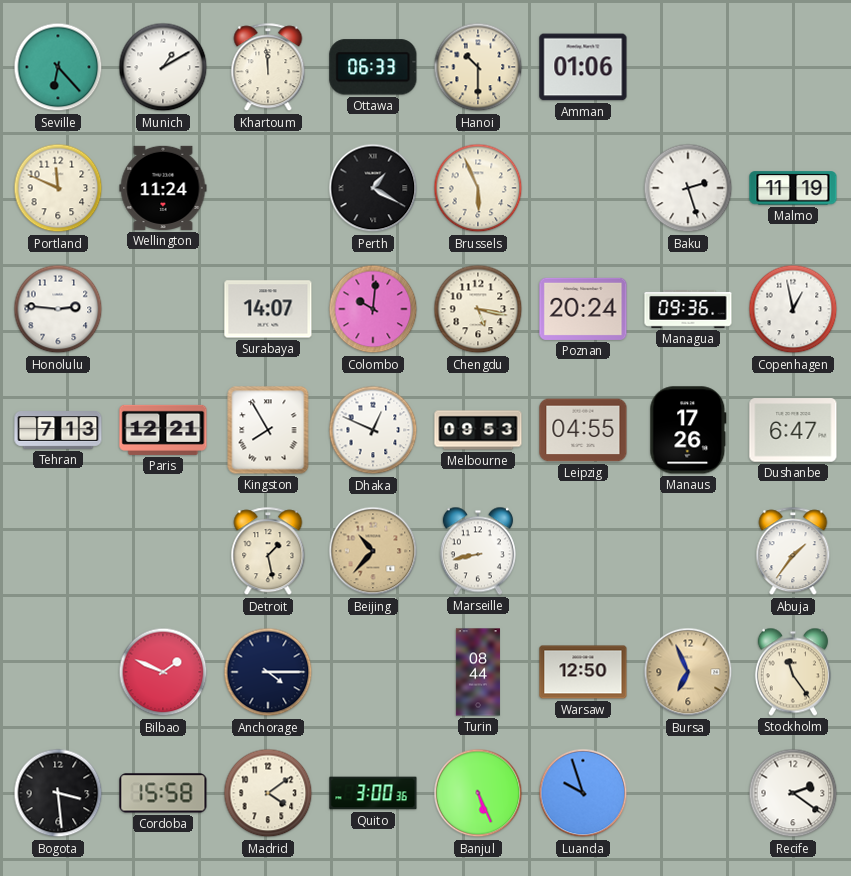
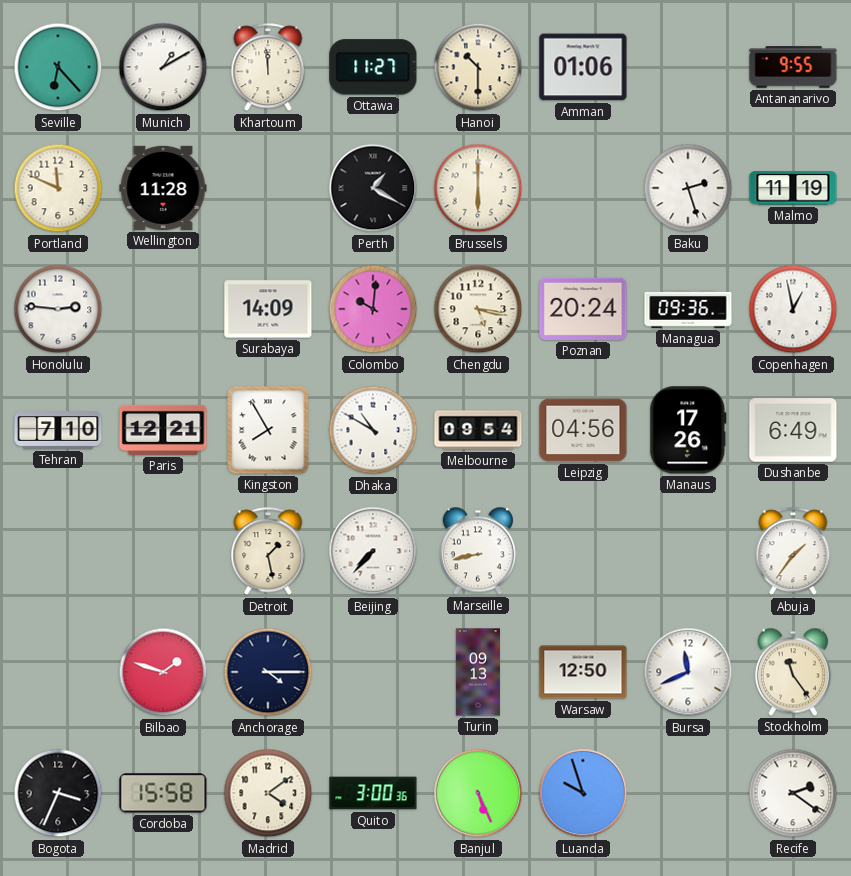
Ottawa: 06:33 -> 11:27 (373, 67)
Antananarivo: none -> 9:55 (793, 67)
Wellington: 11:24 -> 11:28 (163, 188)
Brussels: 5:56 -> 6:00 (478, 188)
Surabaya: 14:07 -> 14:09 (268, 309)
Tehran: 7:13 -> 7:10 (58, 431)
Dhaka: 12:49 -> 10:50 (373, 430)
Melbourne: 09:53 -> 09:54 (478, 430)
Leipzig: 04:55 -> 04:56 (583, 430)
Dushanbe: 6:47 -> 6:49 (793, 430)
Beijing: 10:37 -> 7:37 (373, 551)
Beijing dial: champagne -> white (373, 551)
Bilbao: 1:49 -> 1:48 (163, 672)
Turin: 08:44 -> 09:13 (478, 672)
Bursa: 6:56 -> 11:41 (688, 672)
Bursa dial: champagne -> white (688, 672)
Bogota: 3:29 -> 3:34 (58, 793)
